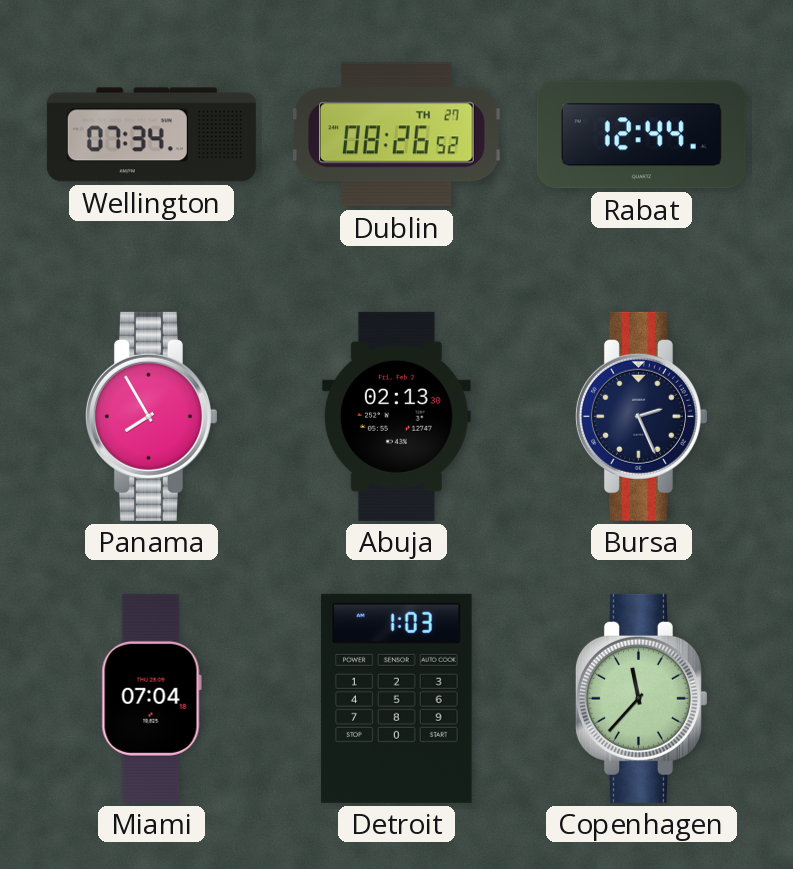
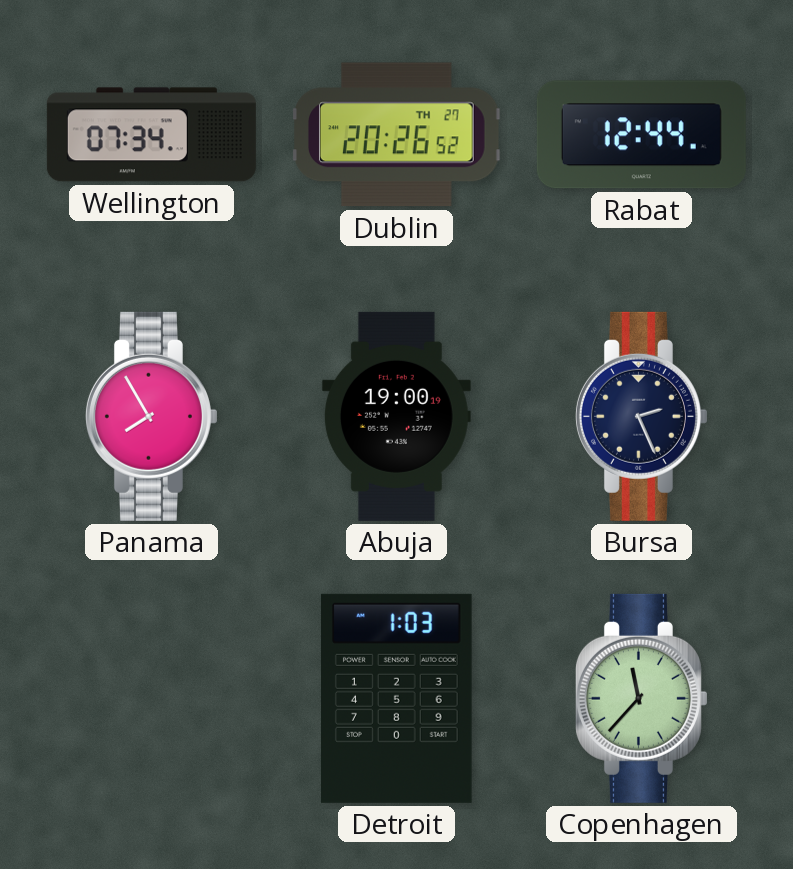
Dublin: 08:26 -> 20:26 (397, 135)
Abuja: 02:13 -> 19:00 (396, 416)
Miami: 07:04 -> none (151, 698)
